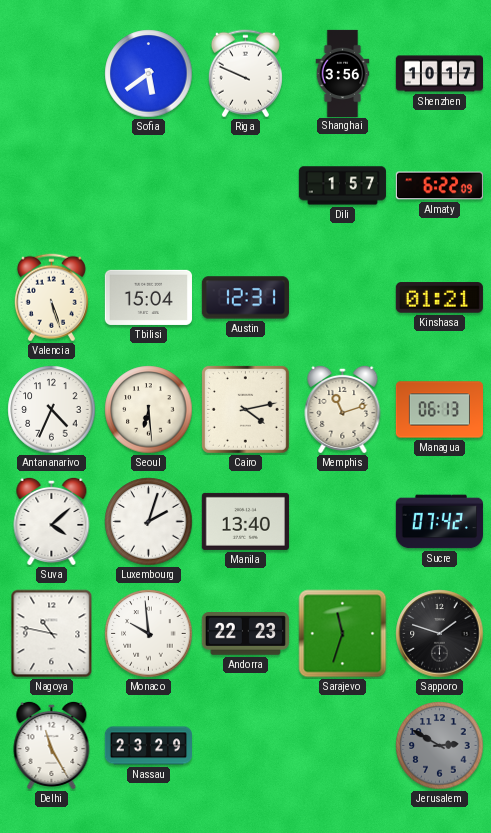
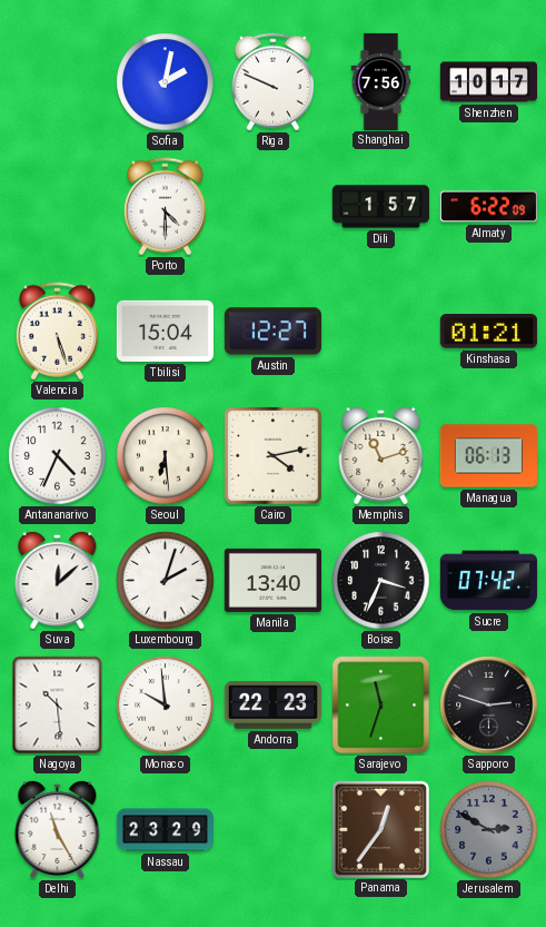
Sofia: 5:39 -> 2:02 (166, 82)
Shanghai: 3:56 -> 7:56 (381, 81)
Porto: none -> 4:30 (165, 207)
Austin: 12:31 -> 12:27 (272, 332)
Suva: 4:08 -> 12:08 (58, 580)
Boise: none -> 3:34 (381, 581)
Nagoya: 10:47 -> 10:29 (58, 706)
Sapporo: 1:48 -> 2:48 (489, 706)
Panama: none -> 12:36 (380, 829)
